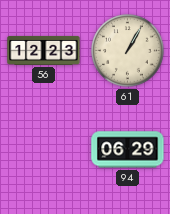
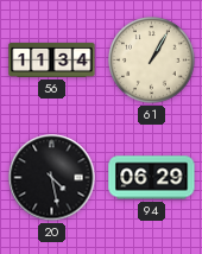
56: 12:23 -> 11:34 (52, 59)
20: none -> 4:28 (52, 178)
